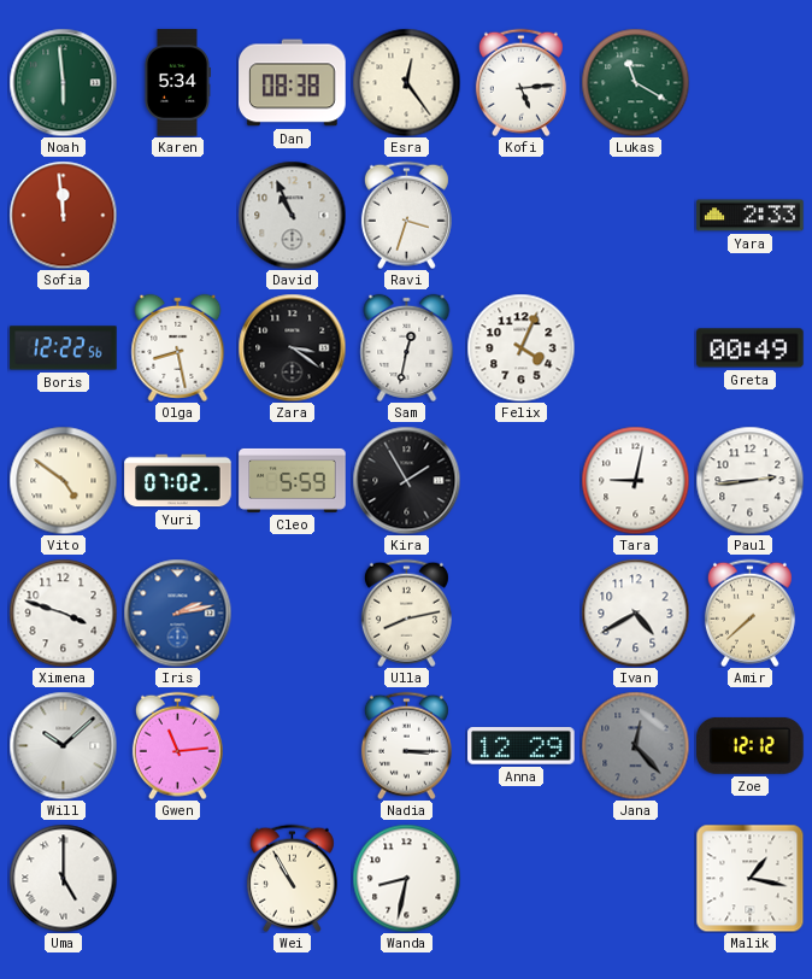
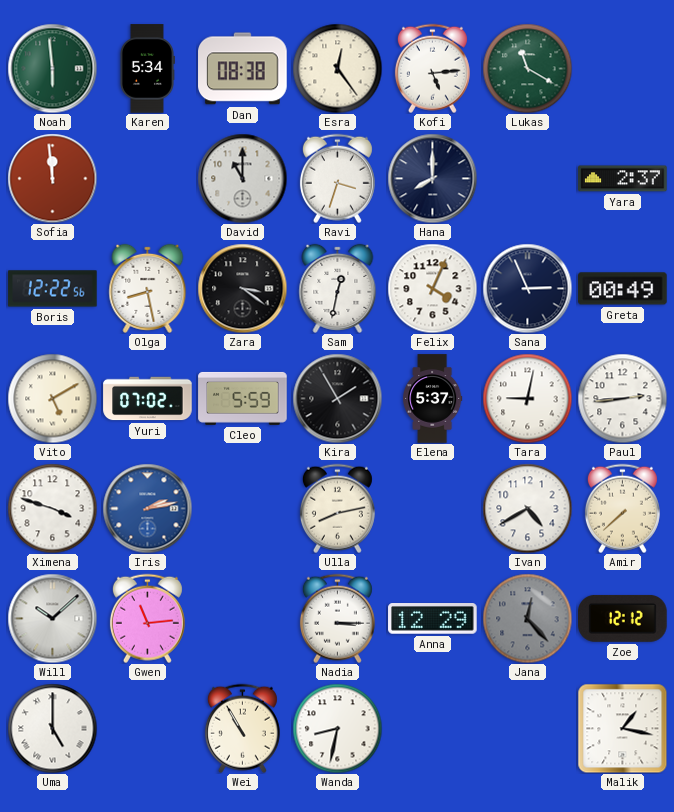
David: 10:56 -> 11:00 (242, 178)
Hana: none -> 8:00 (432, 178)
Yara: 2:33 -> 2:37 (623, 179)
Sana: none -> 2:56 (527, 288)
Vito: 4:51 -> 5:10 (52, 398)
Elena: none -> 5:37 (433, 399)
